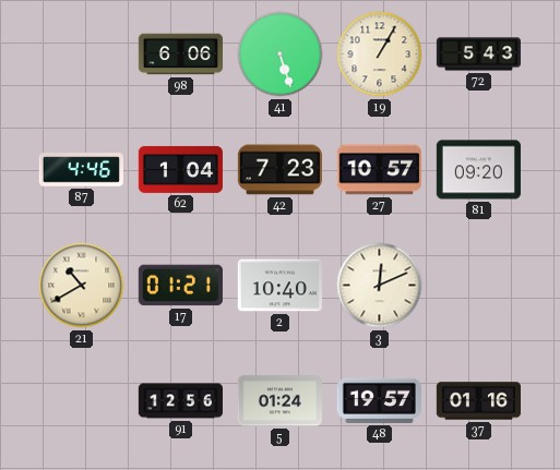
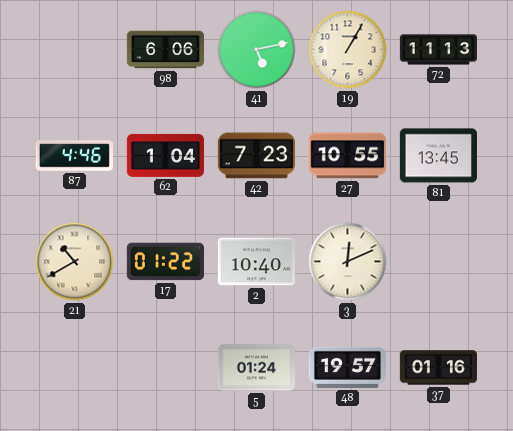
41: 5:27 -> 5:13 (257, 50)
72: 5:43 -> 11:13 (438, 50)
27: 10:57 -> 10:55 (347, 156)
81: 09:20 -> 13:45 (438, 156)
17: 01:21 -> 01:22 (165, 262)
91: 12:56 -> none (180, 401)
